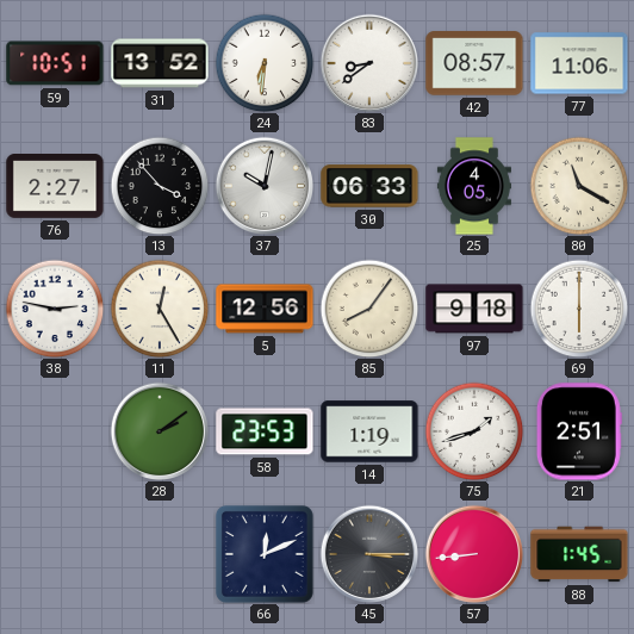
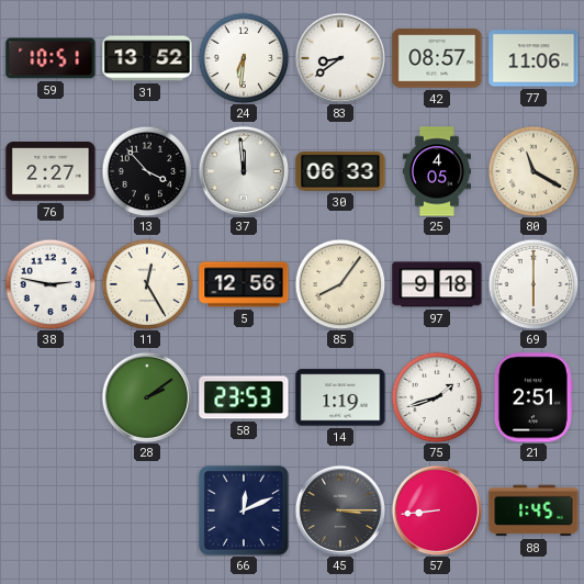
37: 10:02 -> 11:59 (243, 170)
